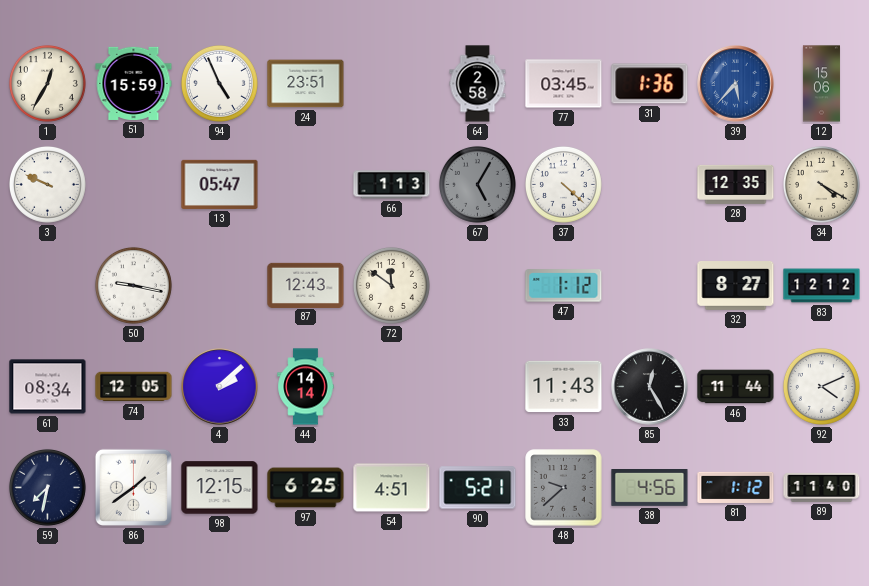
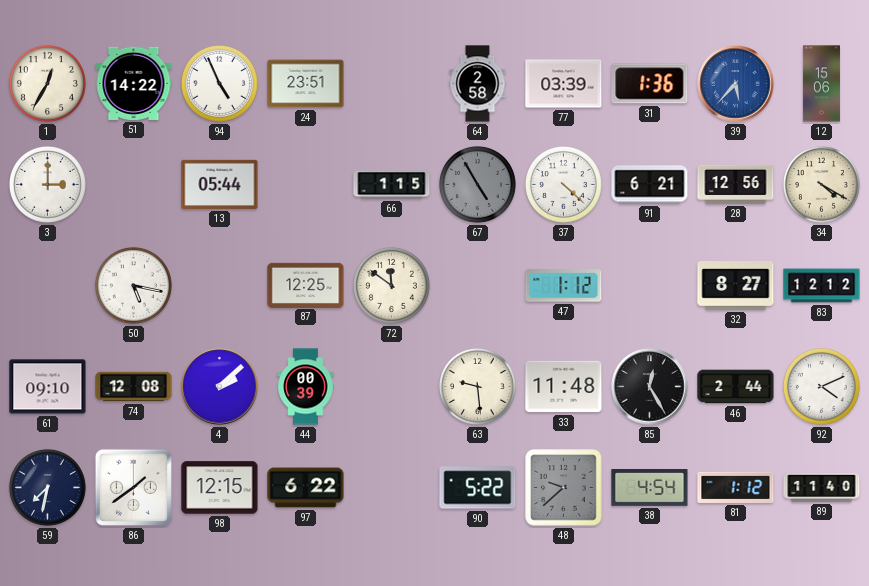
51: 15:59 -> 14:22 (134, 83)
77: 03:45 -> 03:39 (564, 84)
3: 9:49 -> 3:00 (47, 184)
13: 05:47 -> 05:44 (220, 184)
66: 1:13 -> 1:15 (392, 185)
67: 5:05 -> 4:55 (477, 184)
91: none -> 6:21 (650, 185)
28: 12:35 -> 12:56 (736, 184)
50: 9:17 -> 5:17 (133, 285)
87: 12:43 -> 12:25 (306, 285)
61: 08:34 -> 09:10 (48, 387)
74: 12:05 -> 12:08 (134, 387)
44: 14:14 -> 00:39 (306, 387)
63: none -> 9:29 (477, 386)
33: 11:43 -> 11:48 (564, 387)
46: 11:44 -> 2:44 (736, 387)
97: 6:25 -> 6:22 (306, 488)
54: 4:51 -> none (392, 488)
90: 5:21 -> 5:22 (478, 488)
38: 4:56 -> 4:54 (650, 488)
